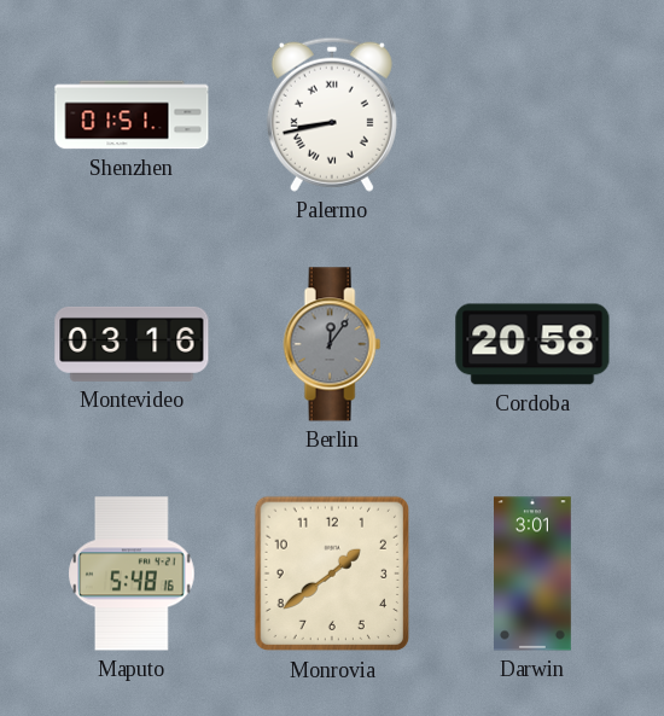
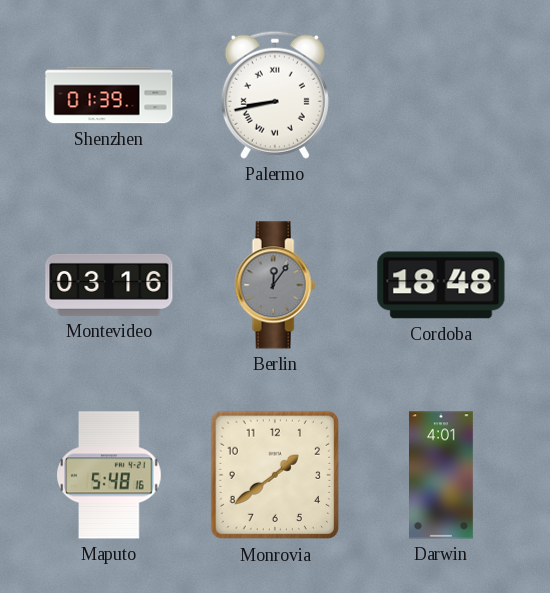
Shenzhen: 01:51 -> 01:39 (109, 95)
Cordoba: 20:58 -> 18:48 (441, 285)
Darwin: 3:01 -> 4:01 (442, 475)
